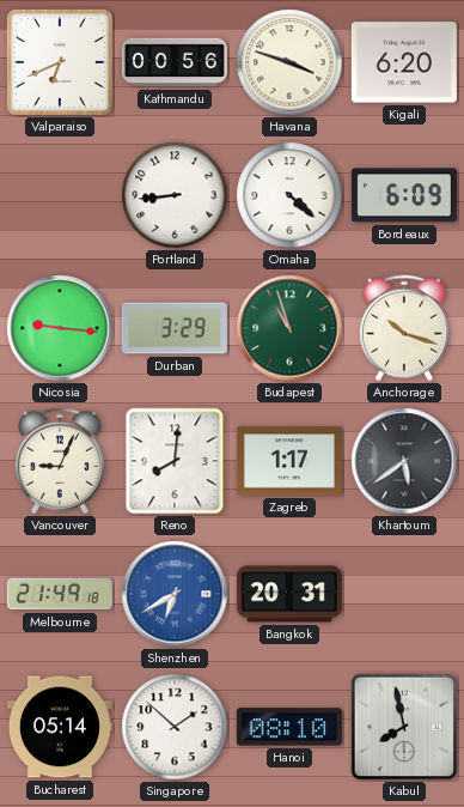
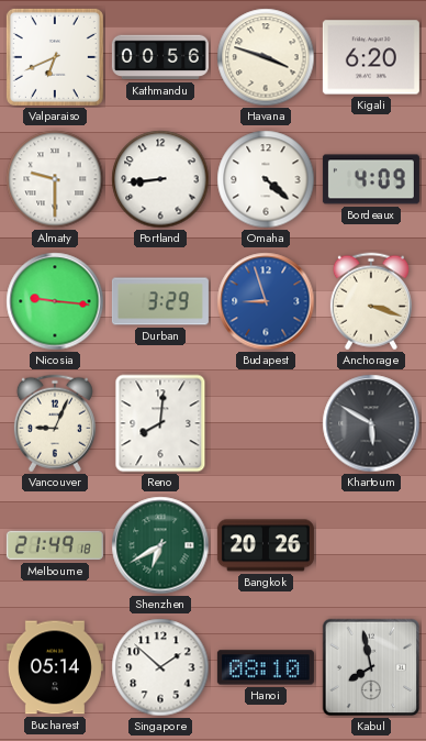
Almaty: none -> 9:30 (55, 179)
Bordeaux: 6:09 -> 4:09 (371, 179)
Budapest: 10:57 -> 8:57 (266, 301)
Budapest dial: green -> blue (266, 301)
Anchorage: 10:18 -> 3:18 (371, 301)
Zagreb: 1:17 -> none (289, 461)
Khartoum: 5:39 -> 5:50 (371, 423)
Shenzhen dial: blue -> green (160, 545)
Bangkok: 20:31 -> 20:26 (266, 545)
